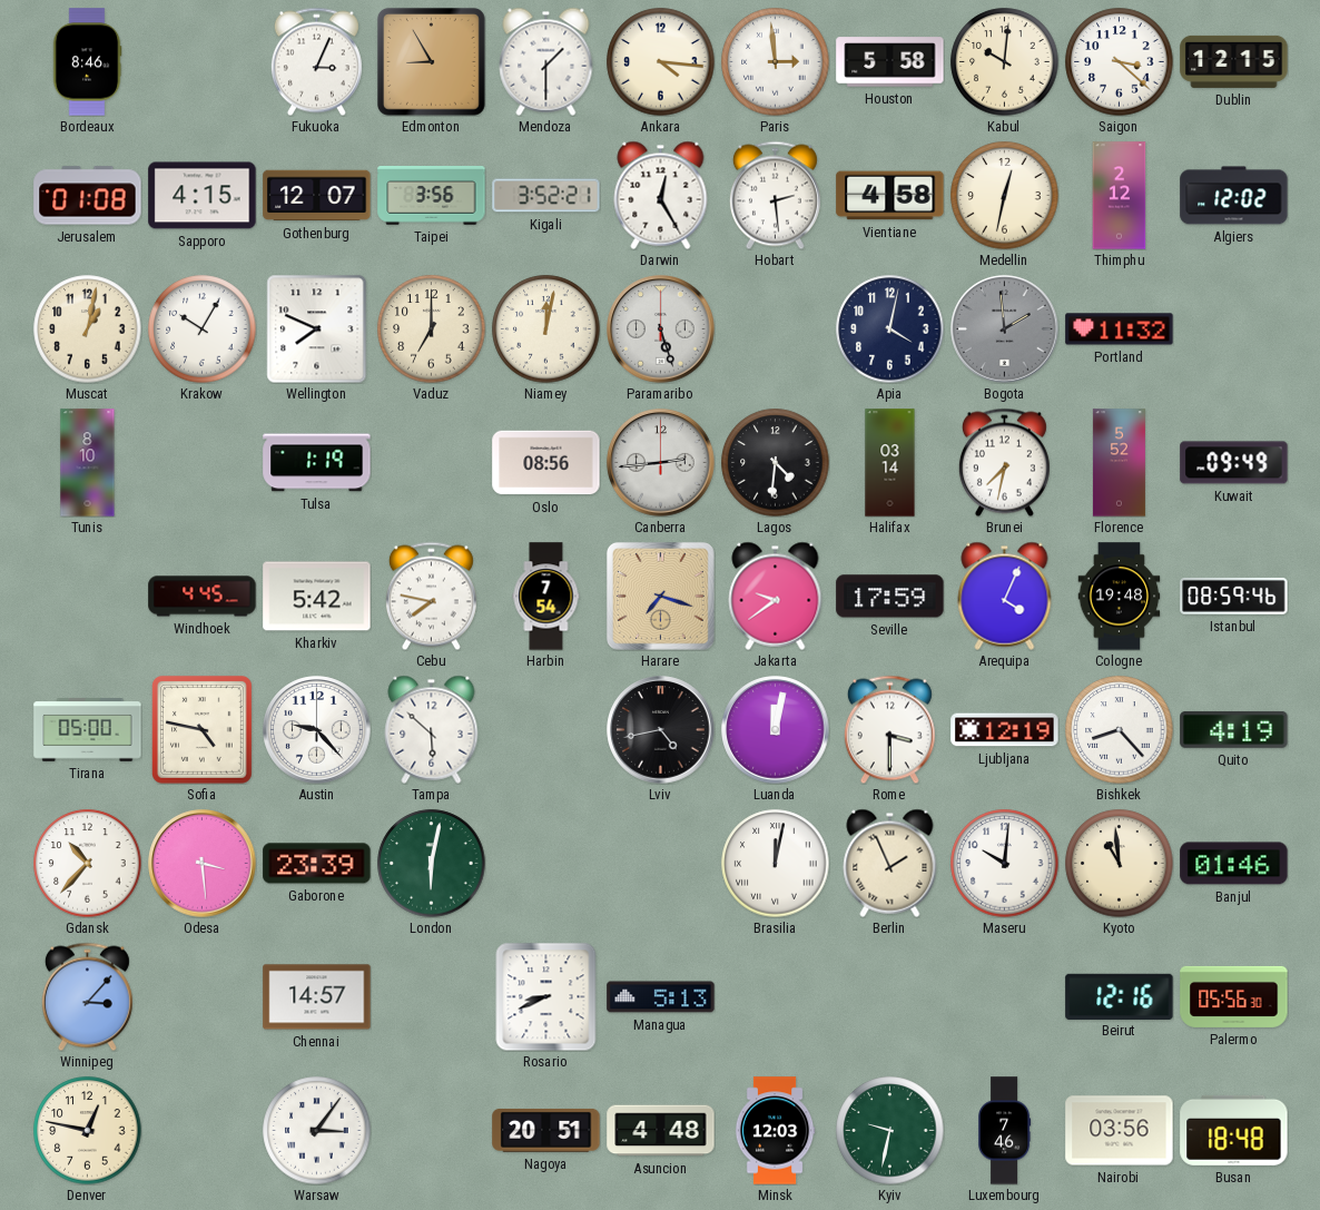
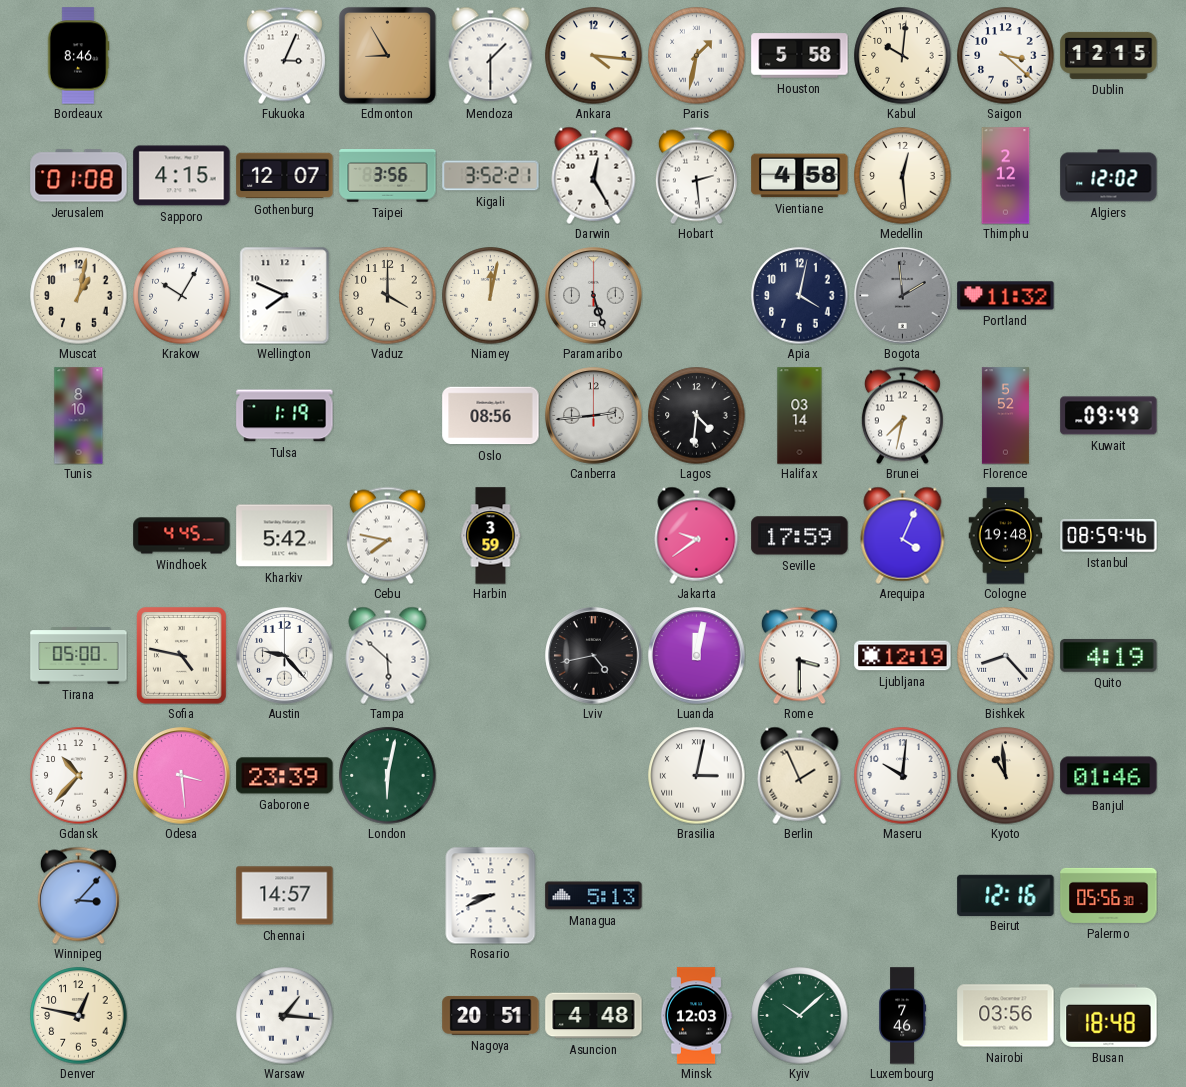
Paris: 2:59 -> 1:32 (697, 56)
Medellin: 12:32 -> 12:29 (903, 176)
Vaduz: 7:00 -> 4:00 (388, 296)
Harbin: 7:54 -> 3:59 (491, 536)
Harare: 7:18 -> none (661, 597)
Brasilia: 12:02 -> 3:02 (697, 776)
Warsaw: 3:06 -> 1:16 (285, 1016)
Kyiv: 9:32 -> 10:08 (800, 1016)
